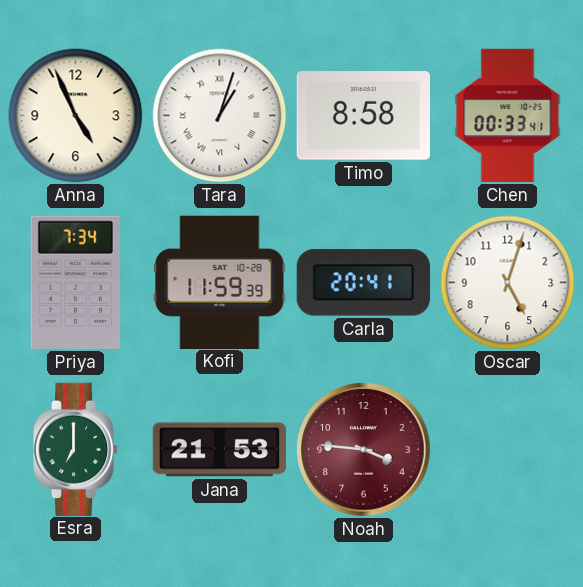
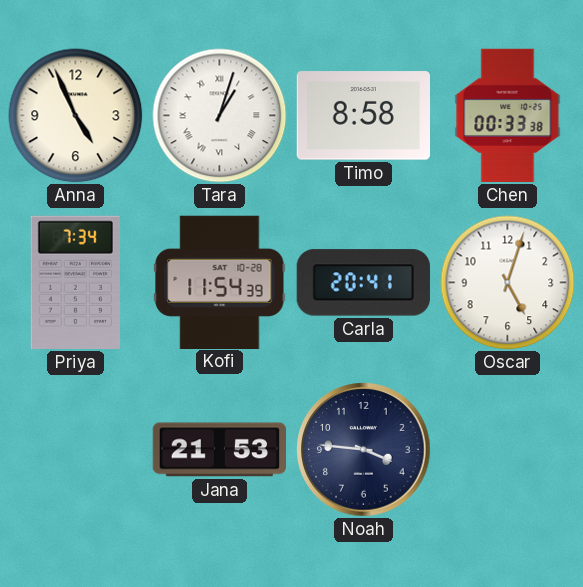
Chen: 00:33:41 -> 00:33:38 (508, 116)
Kofi: 11:59 -> 11:54 (220, 282)
Esra: 7:00 -> none (76, 449)
Noah dial: burgundy -> navy (364, 450)
